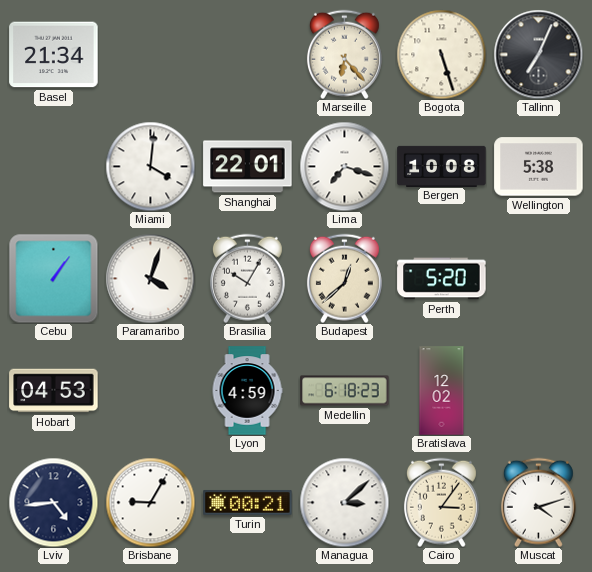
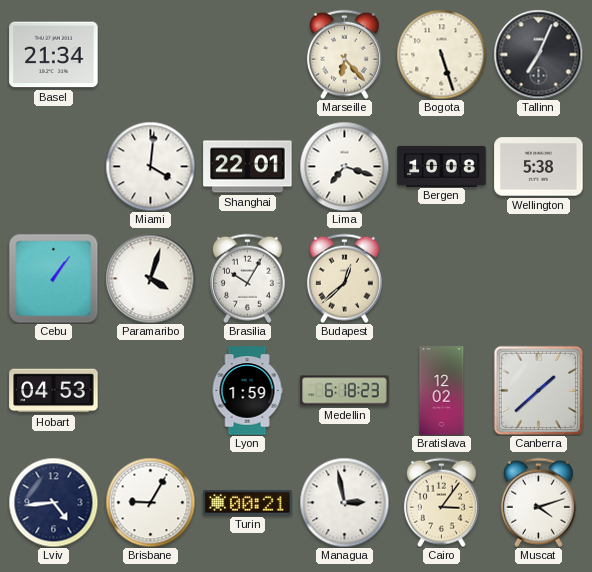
Perth: 5:20 -> none (442, 279)
Lyon: 4:59 -> 1:59 (247, 391)
Canberra: none -> 1:38 (538, 390)
Managua: 3:08 -> 2:58 (344, 502)
